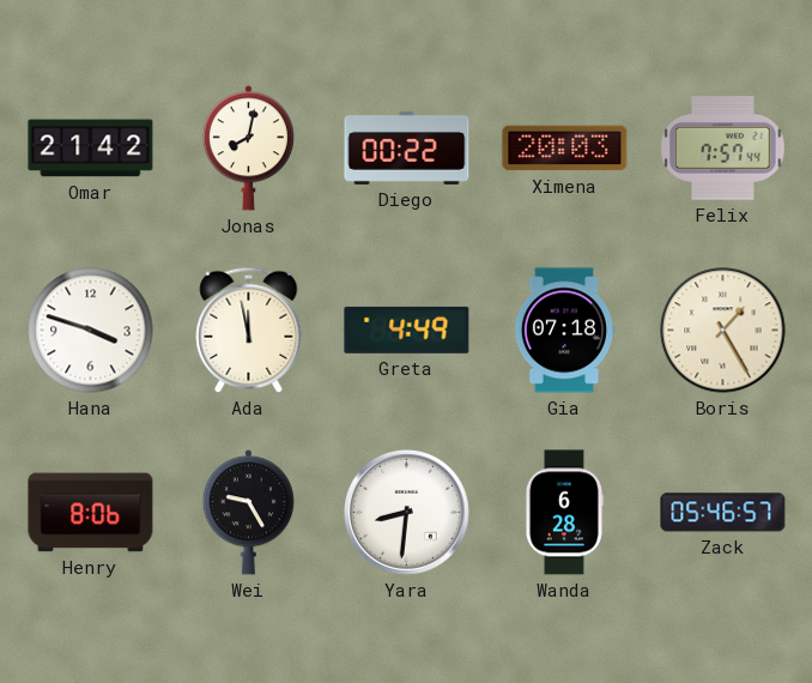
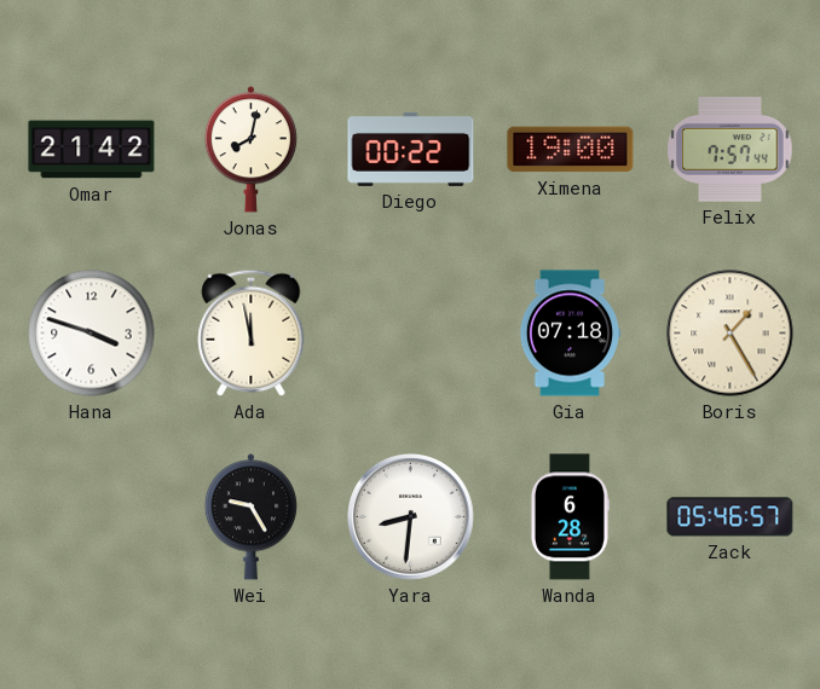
Ximena: 20:03 -> 19:00 (571, 150)
Greta: 4:49 -> none (407, 330)
Henry: 8:06 -> none (91, 513)
